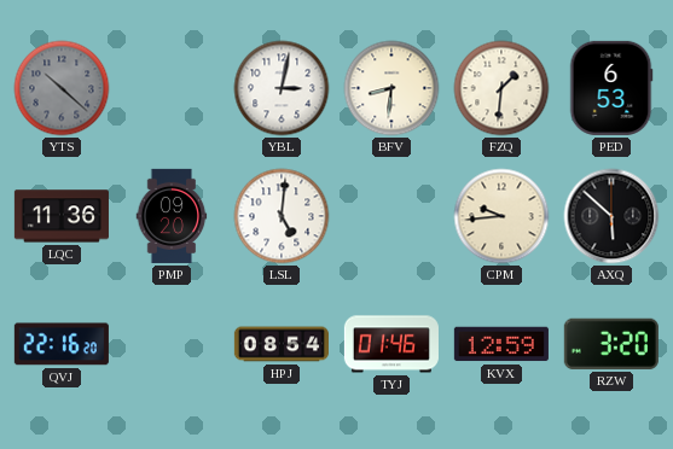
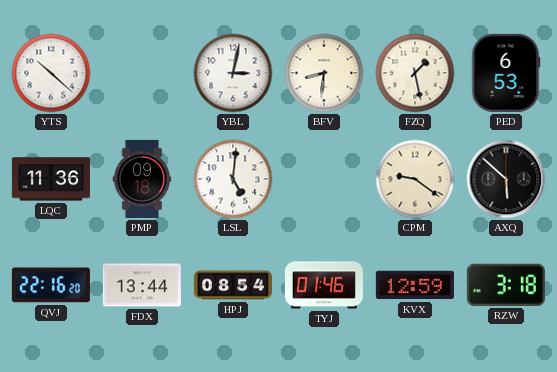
YTS dial: grey -> white (51, 73)
FZQ: 1:31 -> 1:28 (415, 73)
PMP: 09:20 -> 09:18 (142, 179)
CPM: 9:44 -> 9:21 (415, 179)
FDX: none -> 13:44 (142, 285)
RZW: 3:20 -> 3:18 (506, 285)
